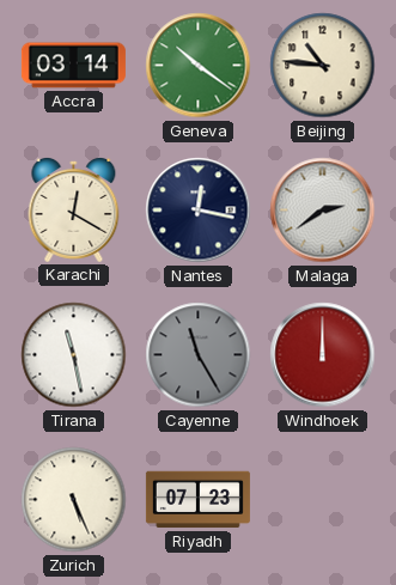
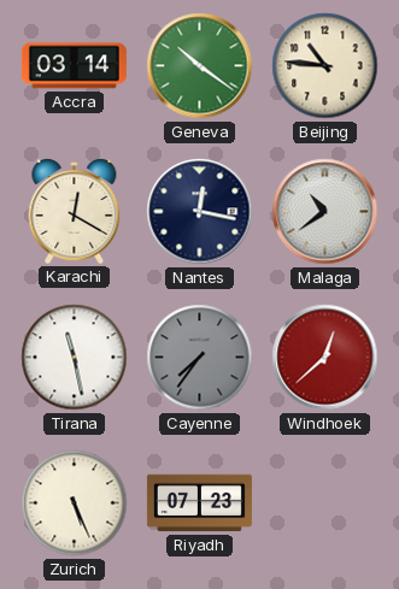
Malaga: 2:39 -> 10:39 (325, 212)
Cayenne: 11:25 -> 7:36 (200, 358)
Windhoek: 12:00 -> 12:38 (325, 358)
